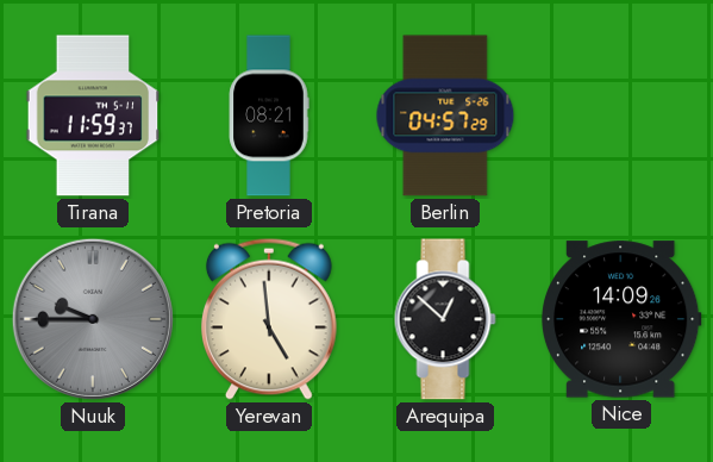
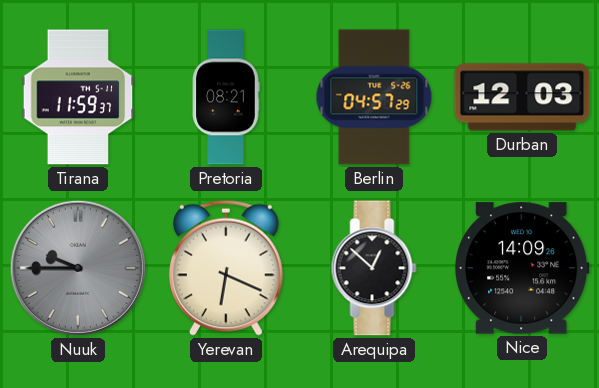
Durban: none -> 12:03 (522, 97)
Yerevan: 4:59 -> 6:19 (226, 268)
